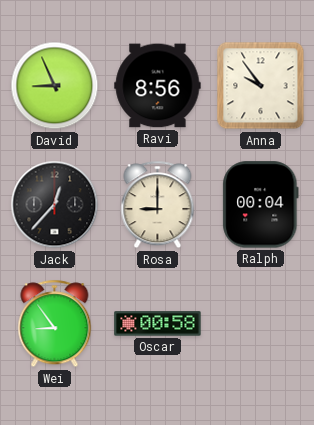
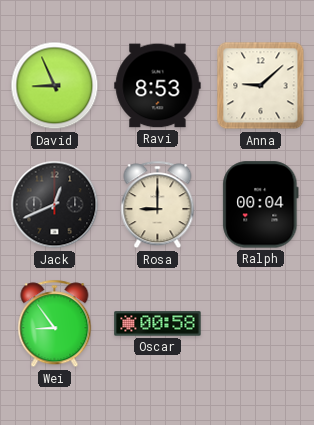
Ravi: 8:56 -> 8:53 (158, 86)
Anna: 9:54 -> 9:08 (261, 86)
Jack: 12:37 -> 12:41 (55, 205)
